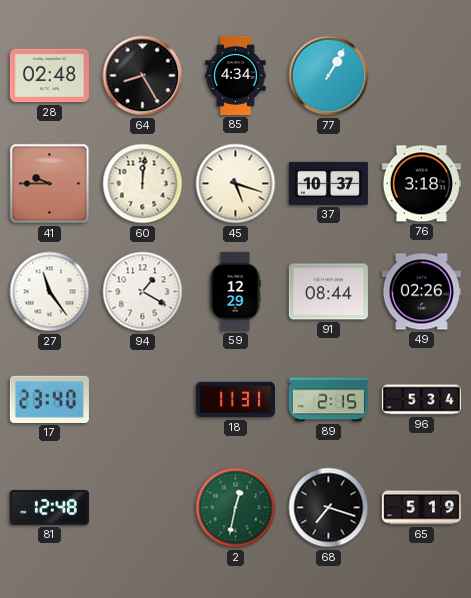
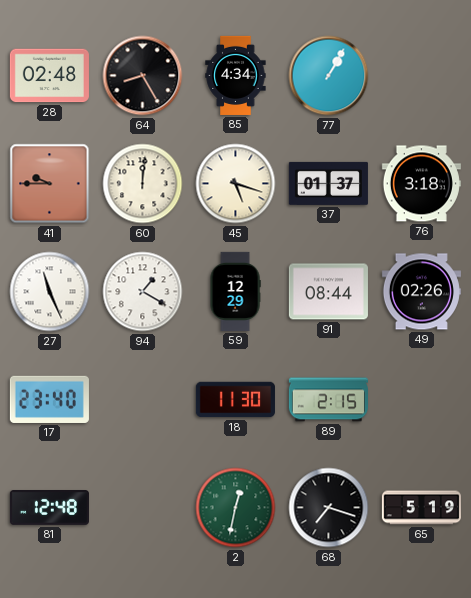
37: 10:37 -> 01:37 (328, 183)
27: 11:24 -> 11:26 (50, 292)
18: 11:31 -> 11:30 (235, 400)
96: 5:34 -> none (421, 400)
